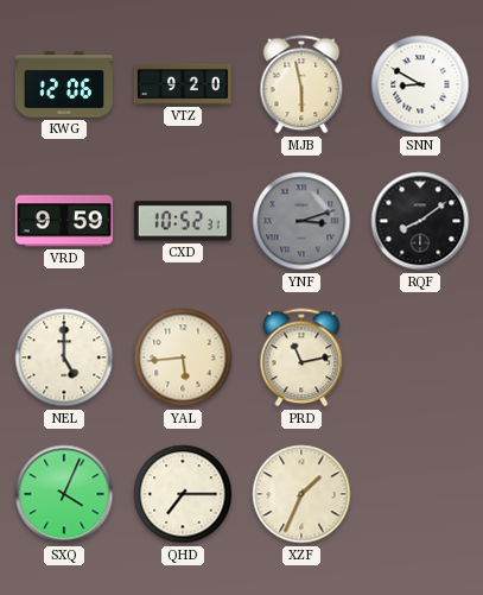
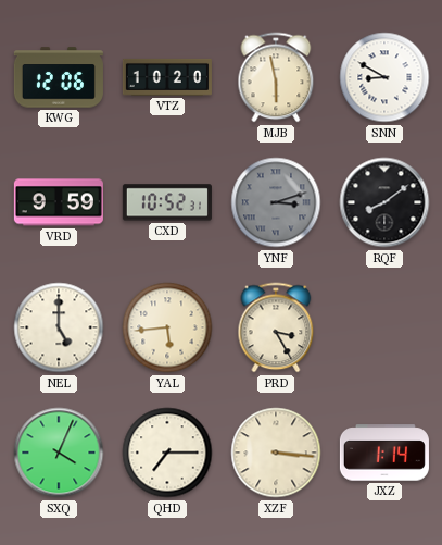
VTZ: 9:20 -> 10:20 (167, 77)
PRD: 11:13 -> 3:25 (276, 327)
XZF: 1:34 -> 3:16 (276, 453)
JXZ: none -> 1:14 (384, 453)
